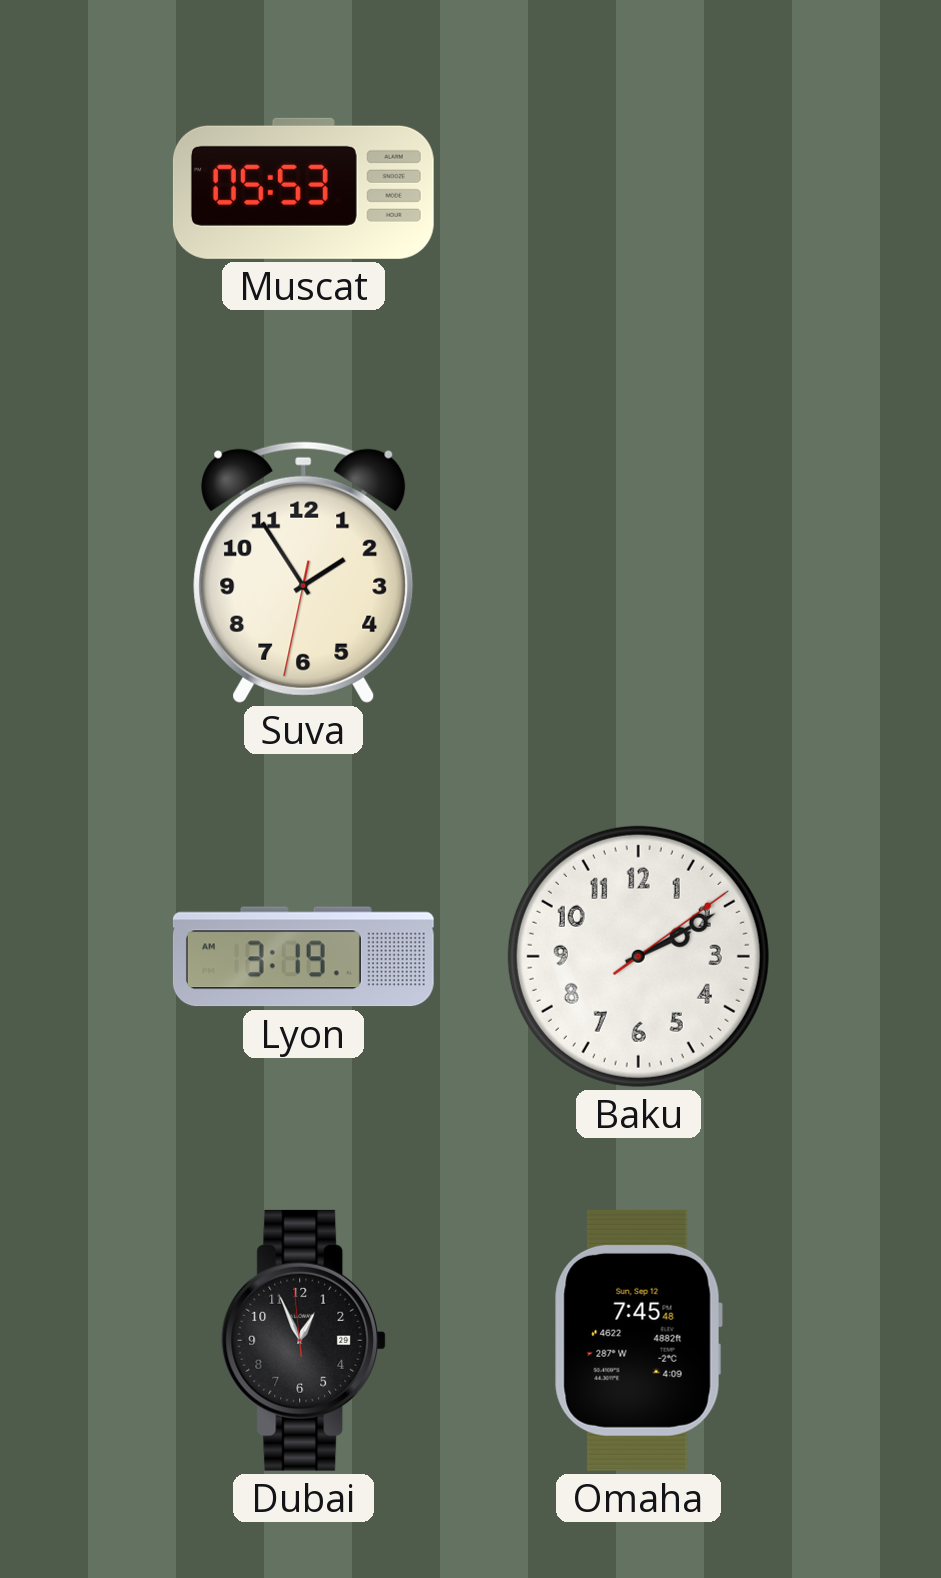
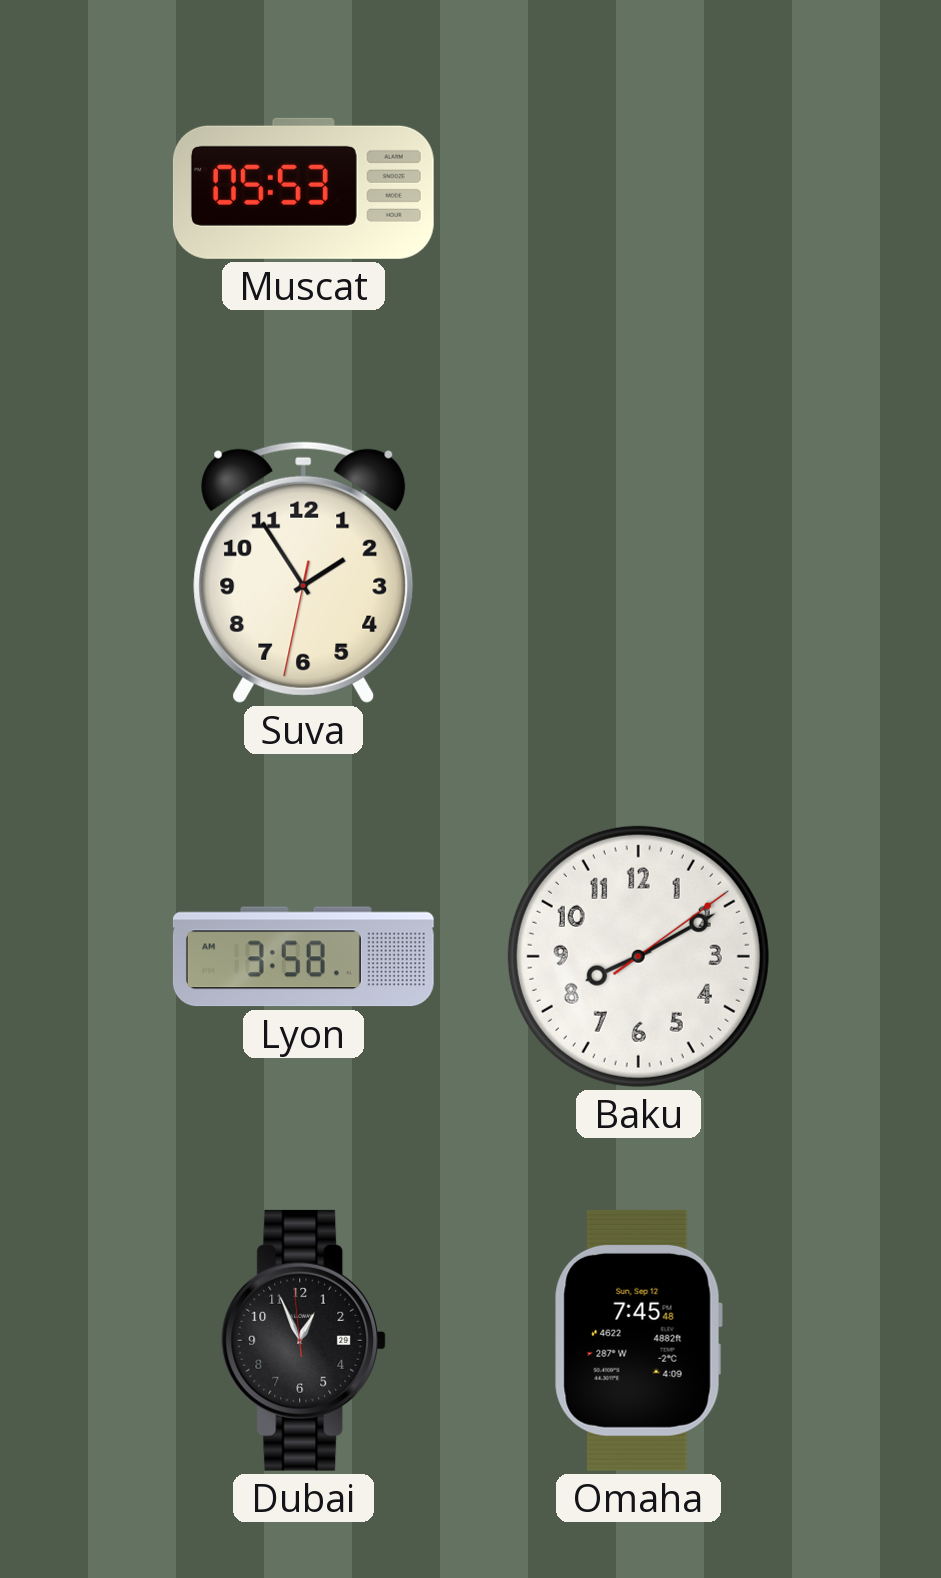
Lyon: 3:19 -> 3:58 (303, 957)
Baku: 2:10 -> 8:10 (638, 956)
